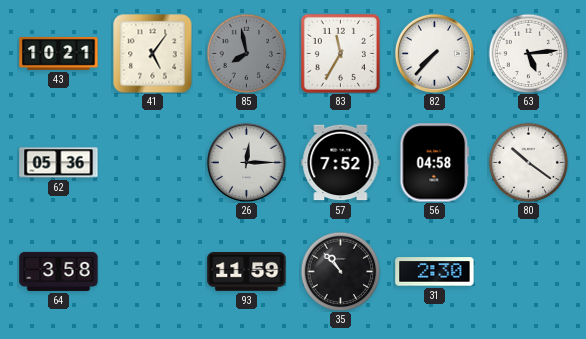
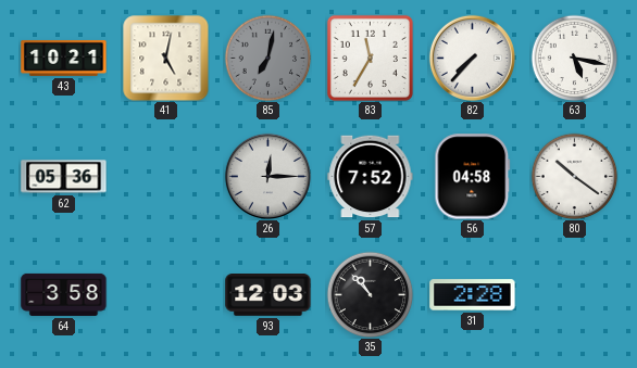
41: 5:06 -> 5:02 (165, 58)
85: 7:58 -> 7:02 (267, 58)
63: 5:14 -> 5:17 (574, 58)
93: 11:59 -> 12:03 (268, 295)
31: 2:30 -> 2:28 (473, 295)
